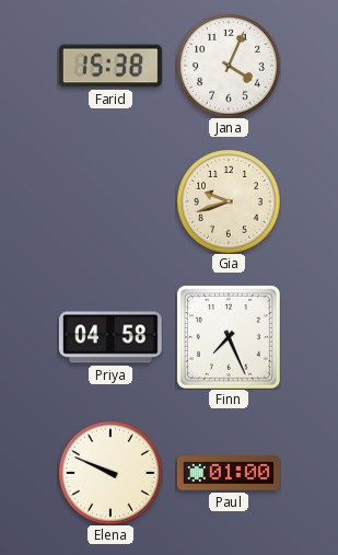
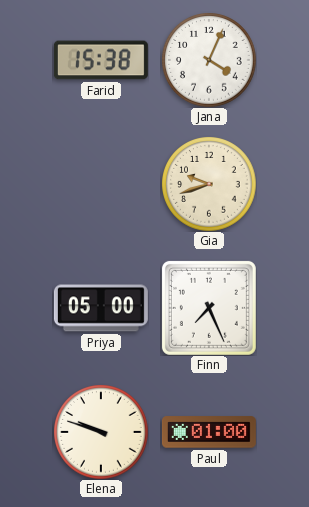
Priya: 04:58 -> 05:00 (101, 308)
Elena: 9:49 -> 9:48 (101, 432)
